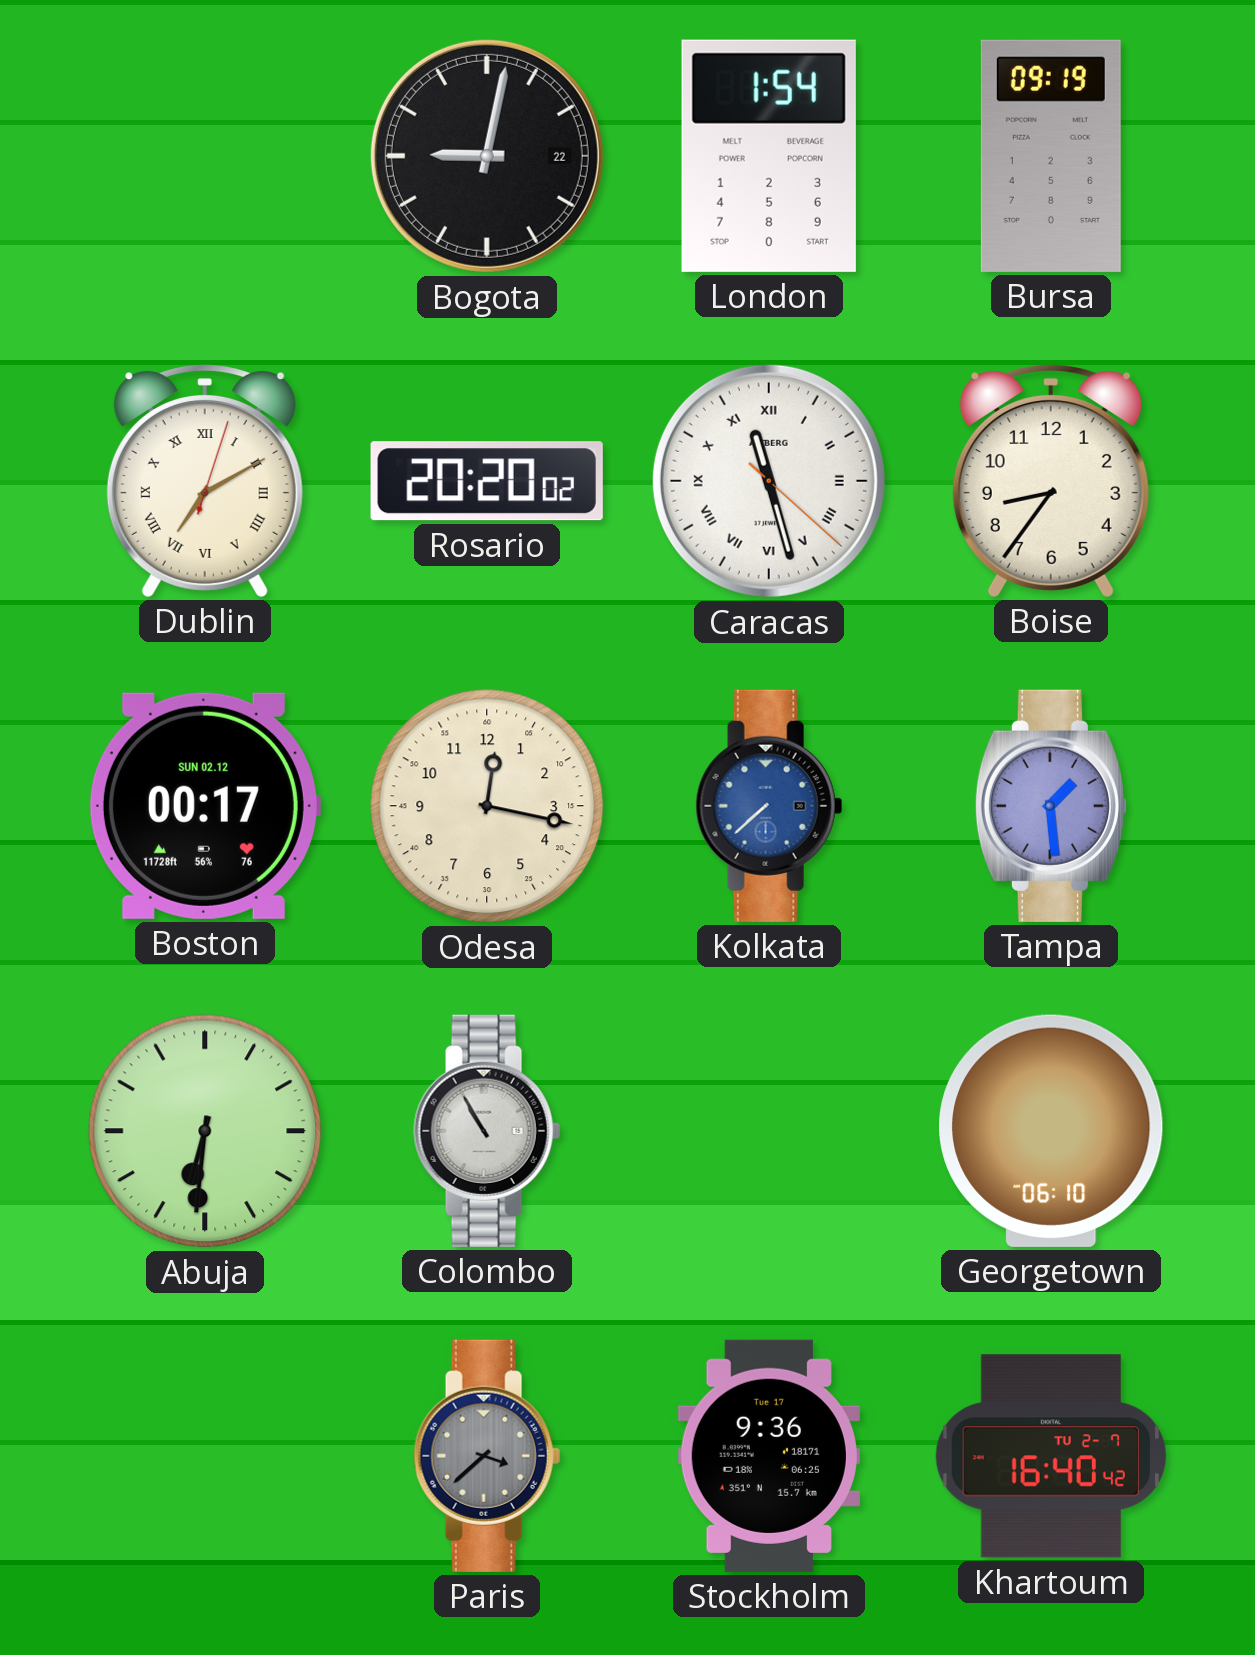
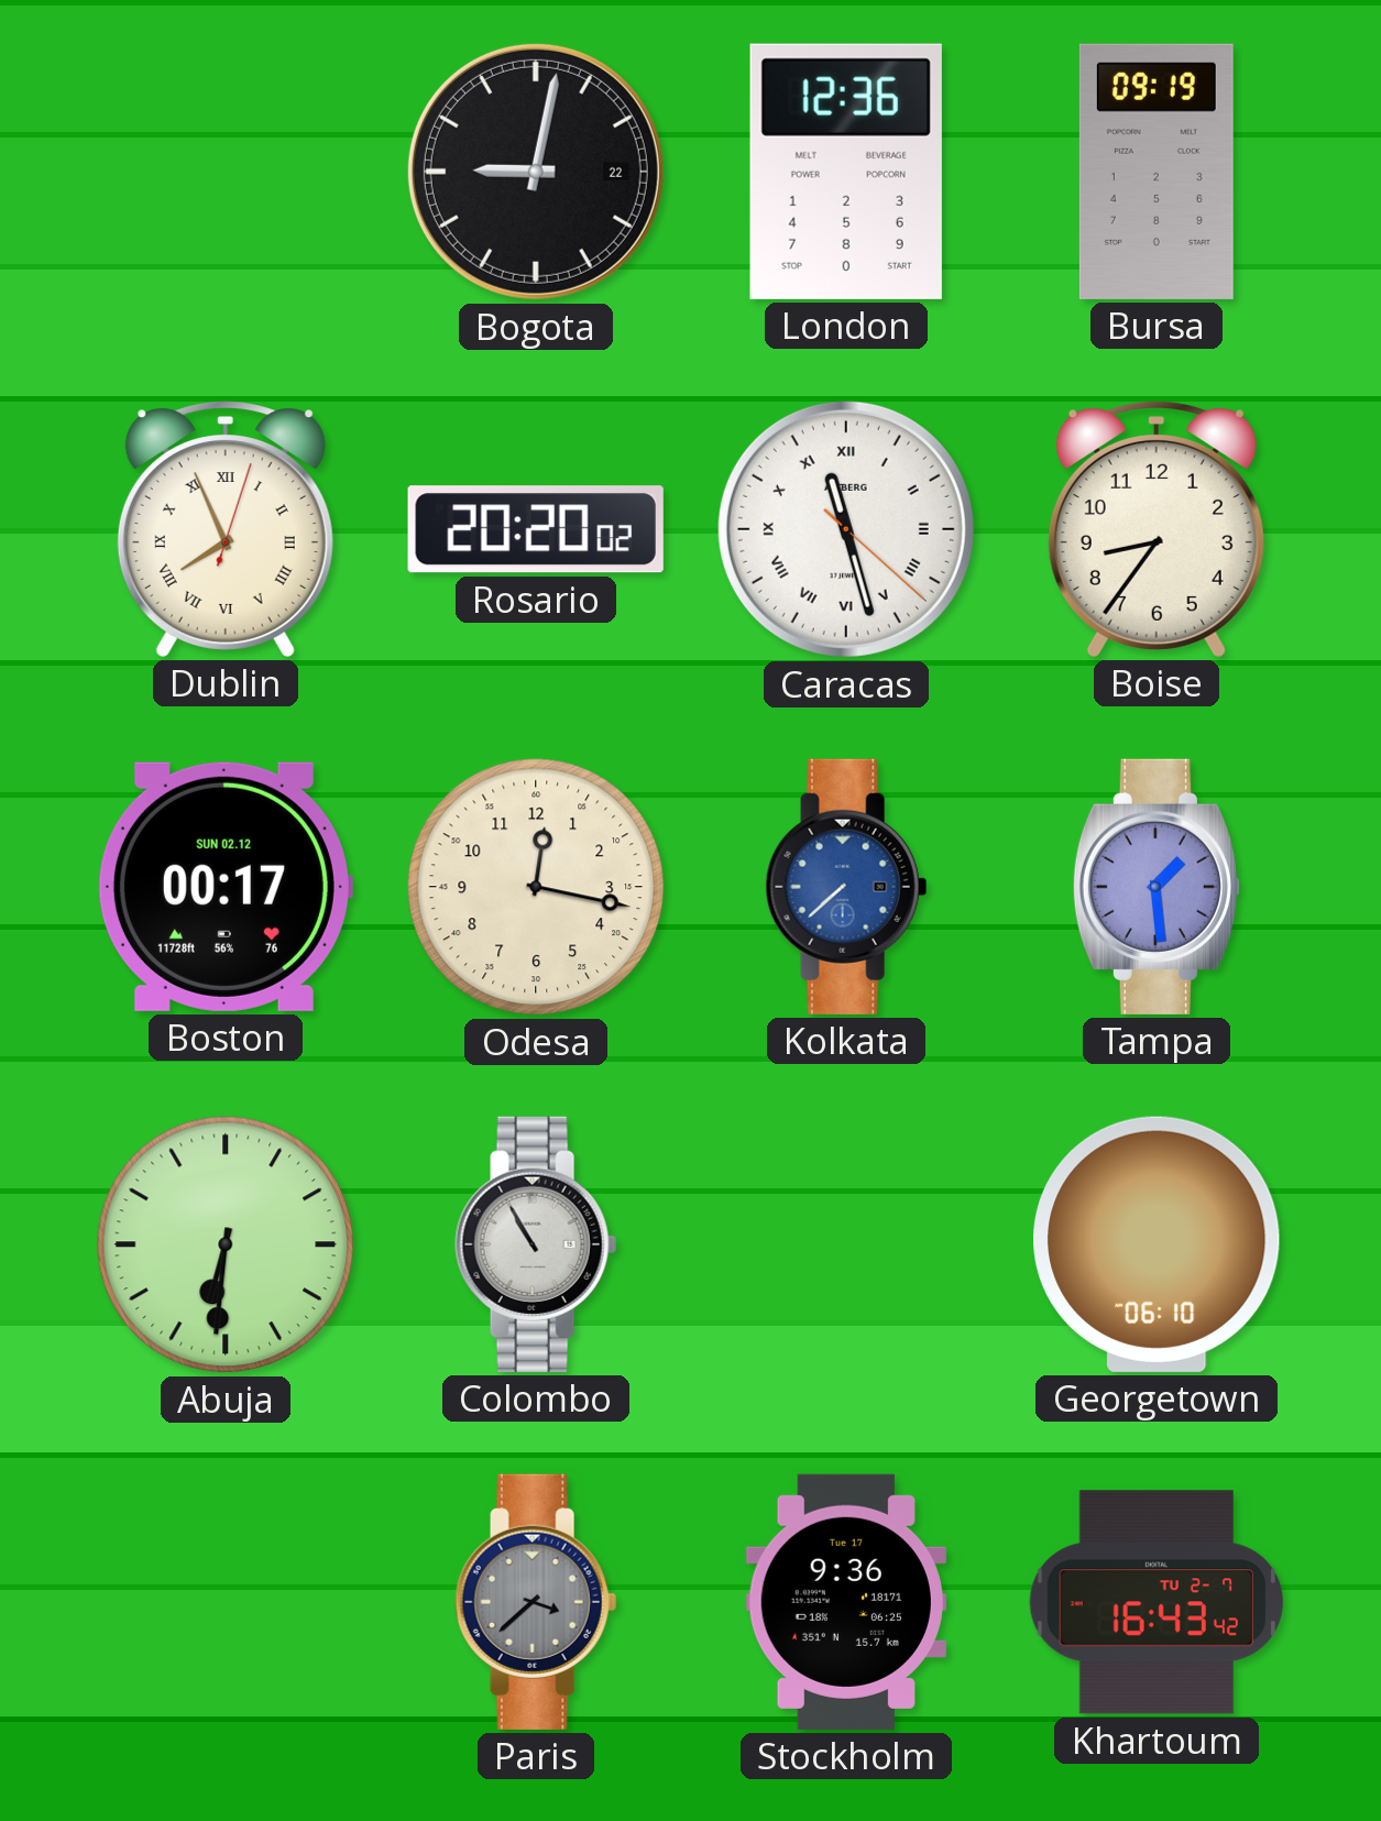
London: 1:54 -> 12:36 (846, 172)
Dublin: 7:10 -> 7:56 (226, 529)
Khartoum: 16:40 -> 16:43 (1157, 1602)
